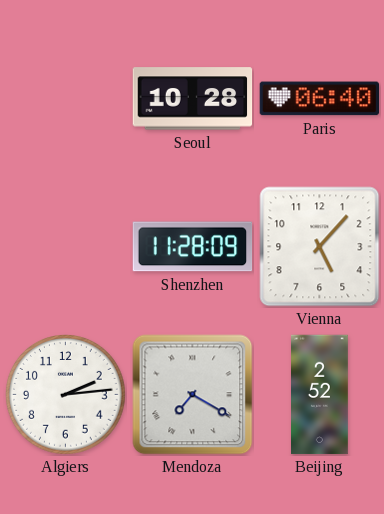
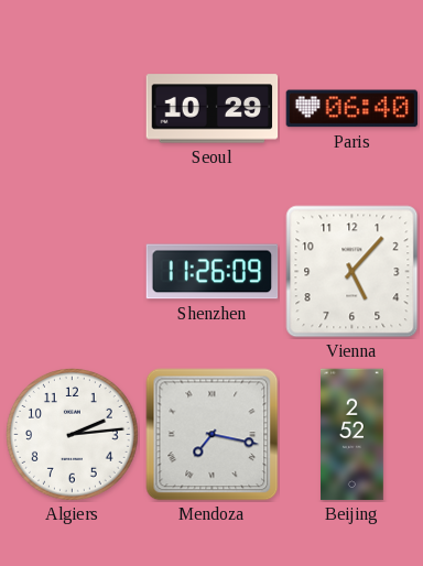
Seoul: 10:28 -> 10:29 (213, 109)
Shenzhen: 11:28 -> 11:26 (213, 272)
Mendoza: 7:20 -> 7:17 (213, 435)
